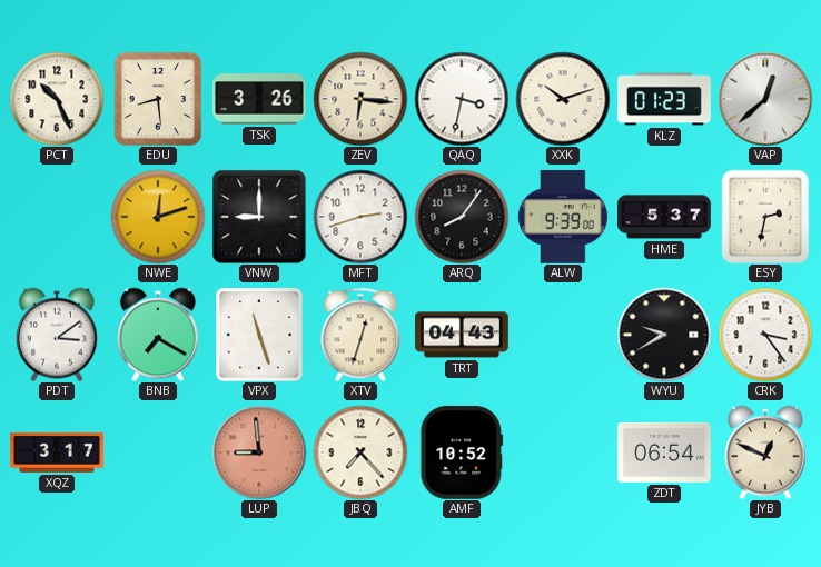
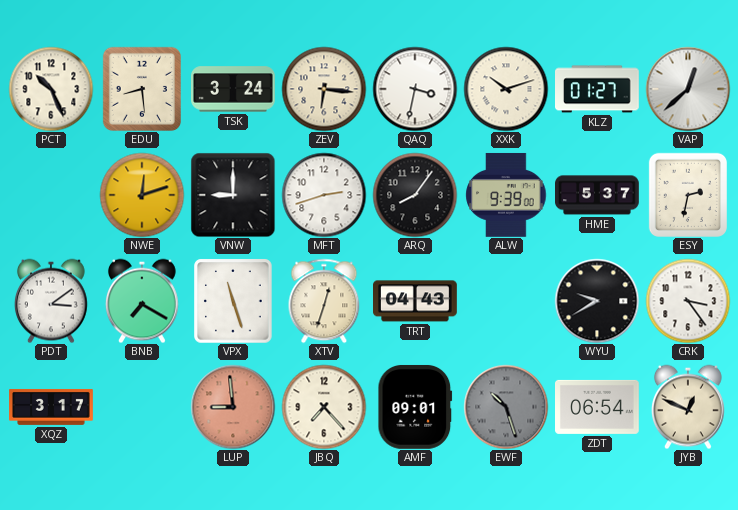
TSK: 3:26 -> 3:24 (234, 89)
KLZ: 01:23 -> 01:27 (598, 89)
AMF: 10:52 -> 09:01 (415, 407)
EWF: none -> 10:27 (506, 407)
